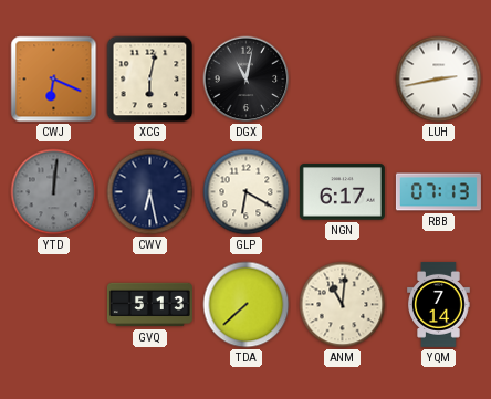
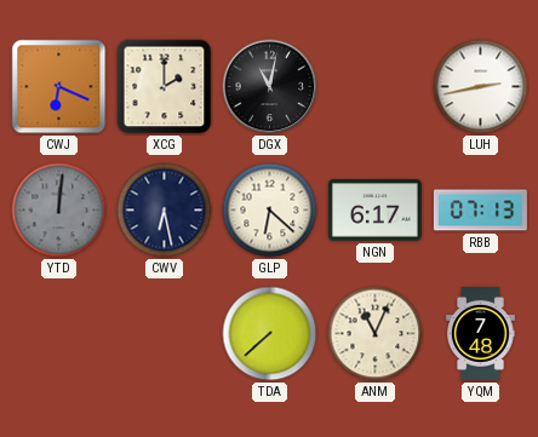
XCG: 6:02 -> 2:00 (165, 87)
GLP: 6:20 -> 6:22 (270, 211)
GVQ: 5:13 -> none (149, 305)
ANM: 11:01 -> 11:04 (376, 334)
YQM: 7:14 -> 7:48 (481, 333)
